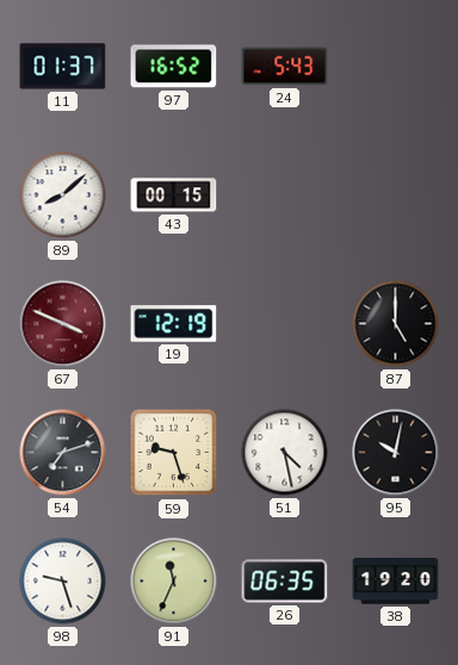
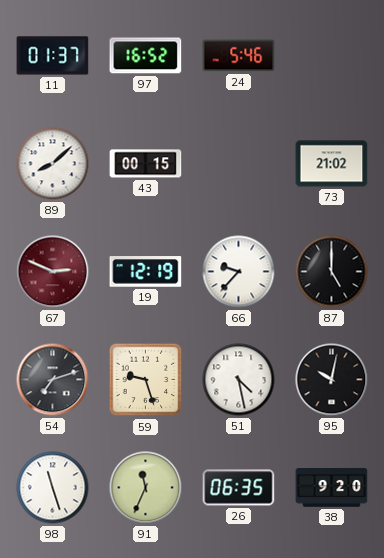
24: 5:43 -> 5:46 (239, 56)
73: none -> 21:02 (332, 164)
67: 3:49 -> 2:49 (53, 272)
66: none -> 9:37 (239, 272)
98: 9:27 -> 11:27 (53, 488)
38: 19:20 -> 9:20 (332, 488)
